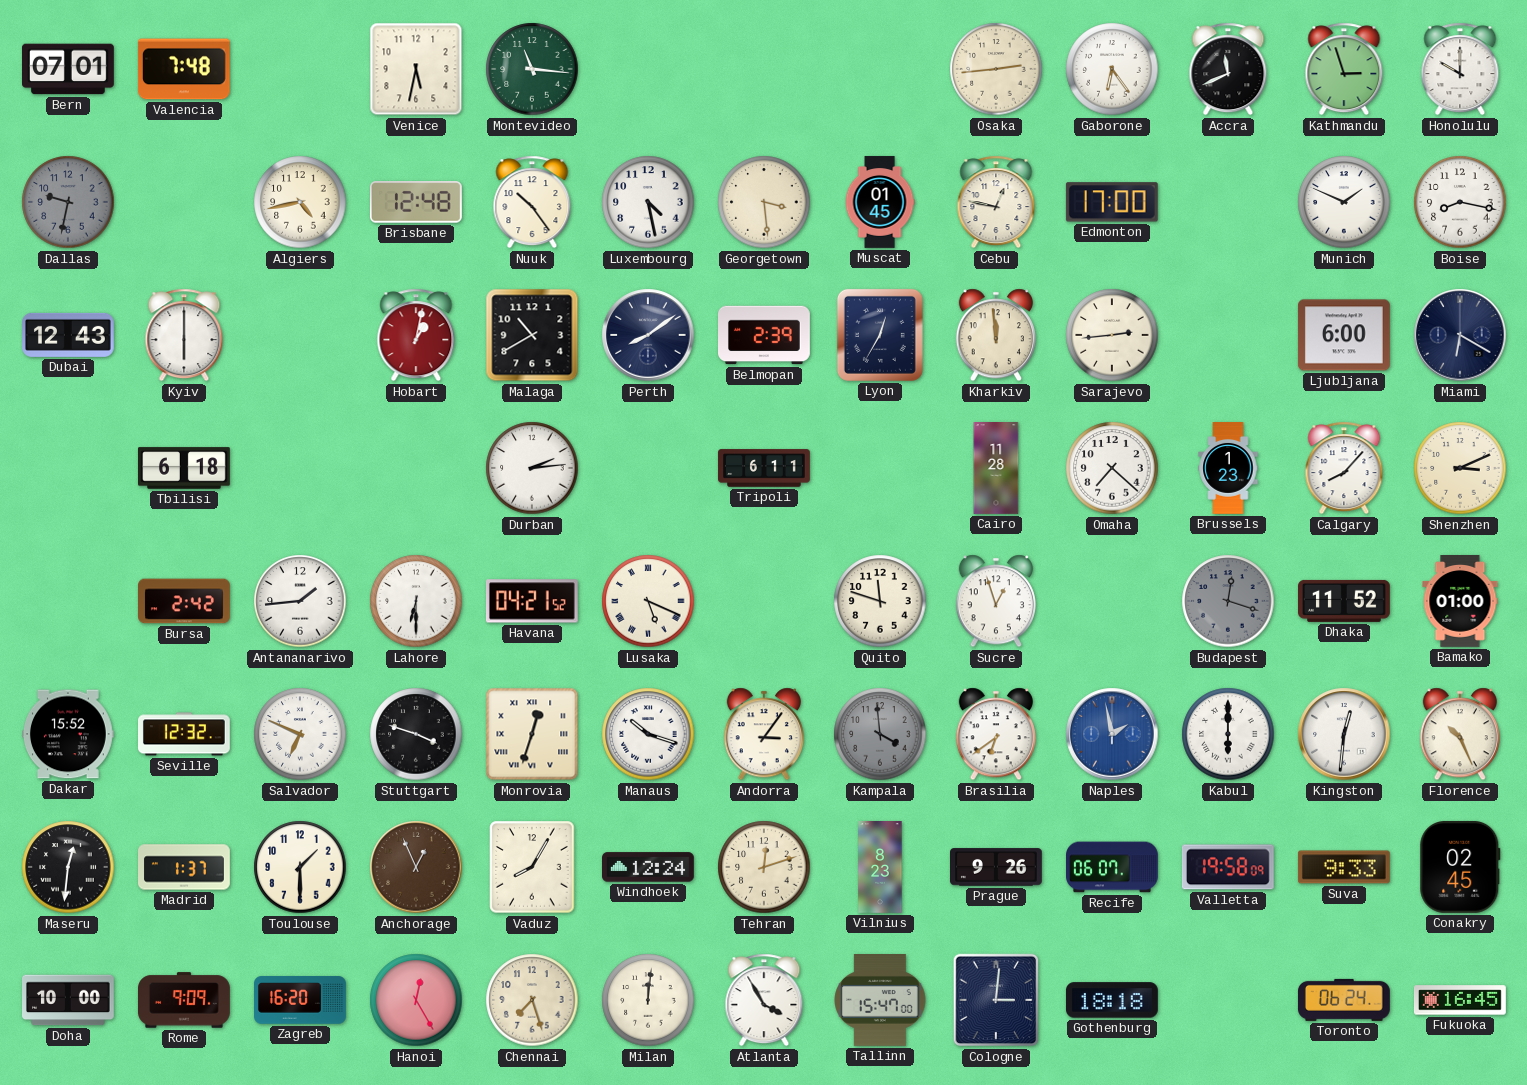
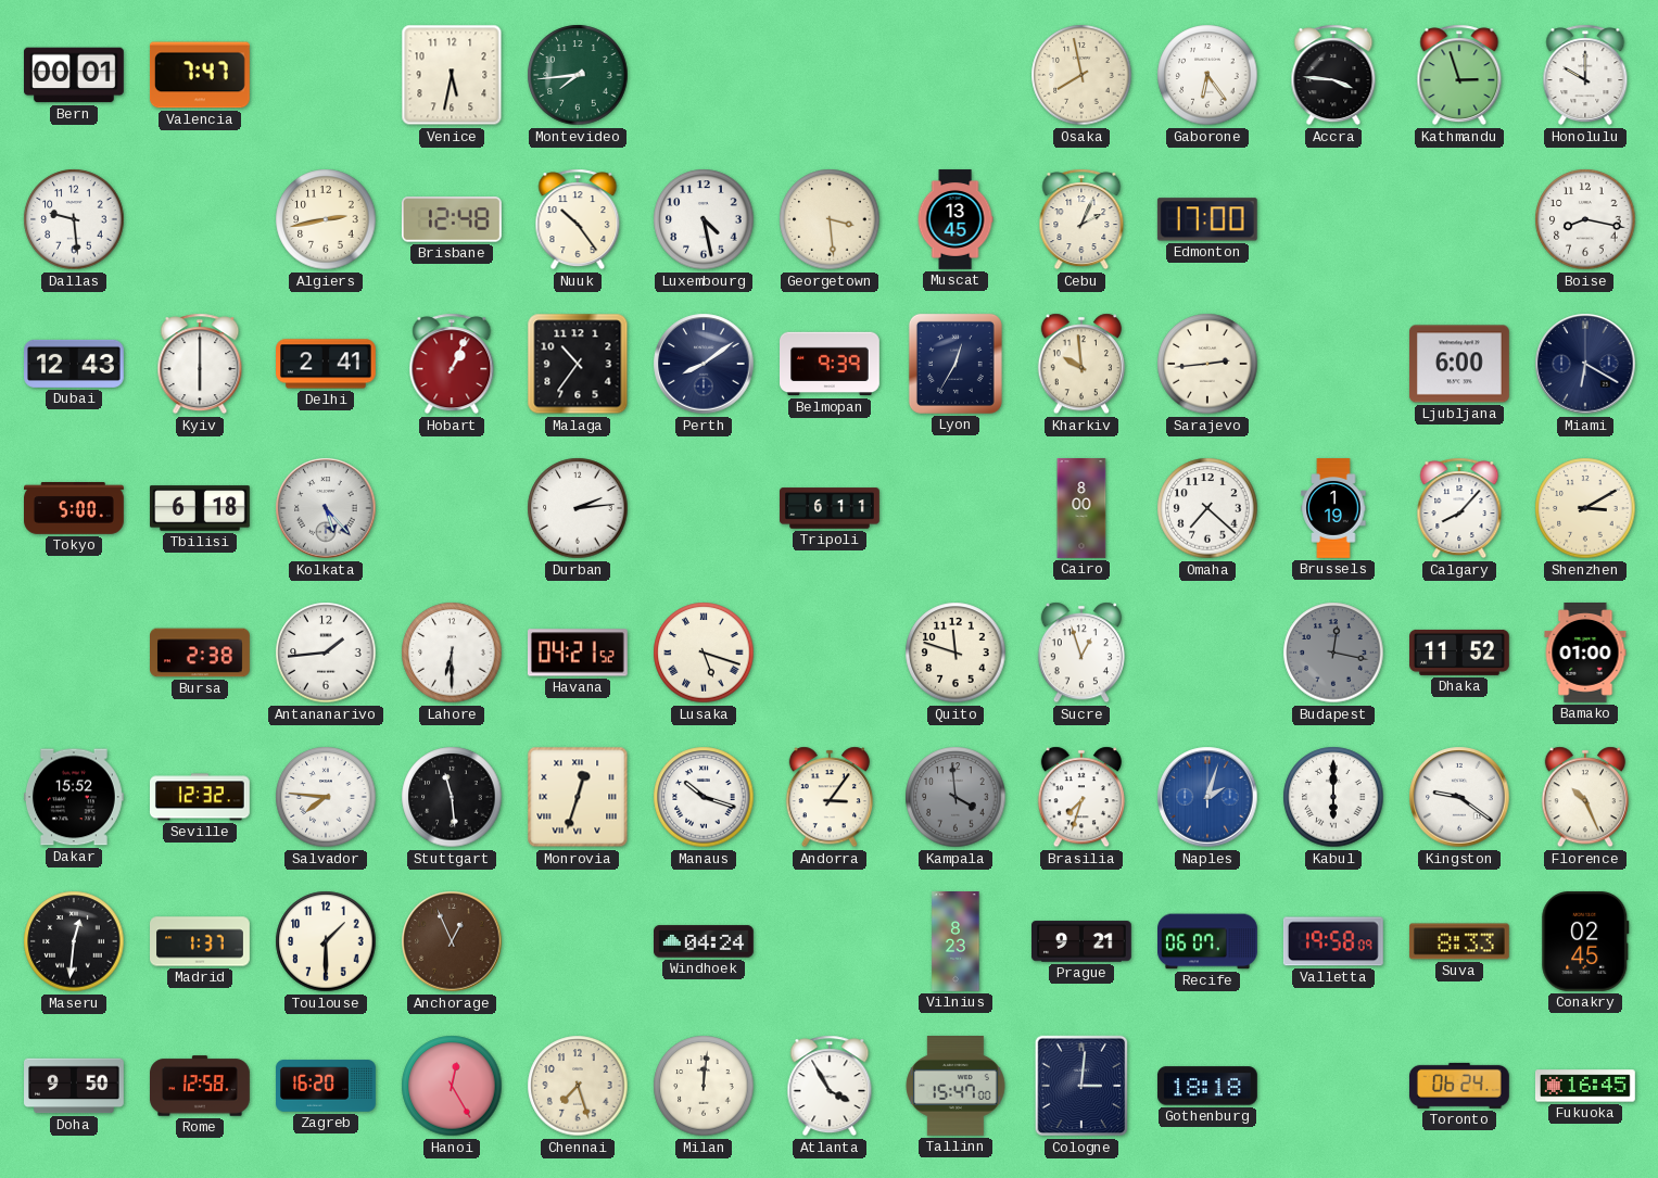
Bern: 07:01 -> 00:01 (75, 75)
Valencia: 7:48 -> 7:47 (200, 75)
Montevideo: 11:16 -> 7:44 (578, 75)
Osaka: 2:44 -> 7:58 (1081, 75)
Accra: 11:41 -> 3:46 (1333, 75)
Dallas: 9:32 -> 9:29 (74, 219)
Dallas dial: grey -> white (74, 219)
Algiers: 4:43 -> 2:43 (326, 219)
Muscat: 01:45 -> 13:45 (955, 219)
Cebu: 12:47 -> 2:04 (1081, 219)
Munich: 1:49 -> none (1344, 202)
Delhi: none -> 2:41 (327, 364)
Hobart: 1:02 -> 1:04 (452, 364)
Malaga: 10:40 -> 10:36 (578, 364)
Belmopan: 2:39 -> 9:39 (831, 364)
Kharkiv: 11:59 -> 9:59 (1081, 364)
Tokyo: none -> 5:00 (75, 509)
Kolkata: none -> 5:23 (326, 508)
Cairo: 11:28 -> 8:00 (1081, 509)
Brussels: 1:23 -> 1:19 (1333, 508)
Shenzhen: 3:11 -> 3:10 (1585, 508)
Bursa: 2:42 -> 2:38 (201, 653)
Lusaka: 5:19 -> 5:18 (704, 653)
Budapest: 12:18 -> 12:17 (1333, 653)
Salvador: 6:49 -> 7:46 (326, 797)
Stuttgart: 3:48 -> 11:29 (452, 797)
Brasilia: 6:39 -> 7:33 (1081, 797)
Naples: 1:58 -> 2:03 (1207, 797)
Kingston: 12:31 -> 9:21 (1459, 797)
Vaduz: 8:05 -> none (532, 867)
Windhoek: 12:24 -> 04:24 (705, 941)
Tehran: 12:12 -> none (764, 867)
Prague: 9:26 -> 9:21 (1083, 941)
Suva: 9:33 -> 8:33 (1459, 941)
Doha: 10:00 -> 9:50 (75, 1086)
Rome: 9:09 -> 12:58 (201, 1086)
